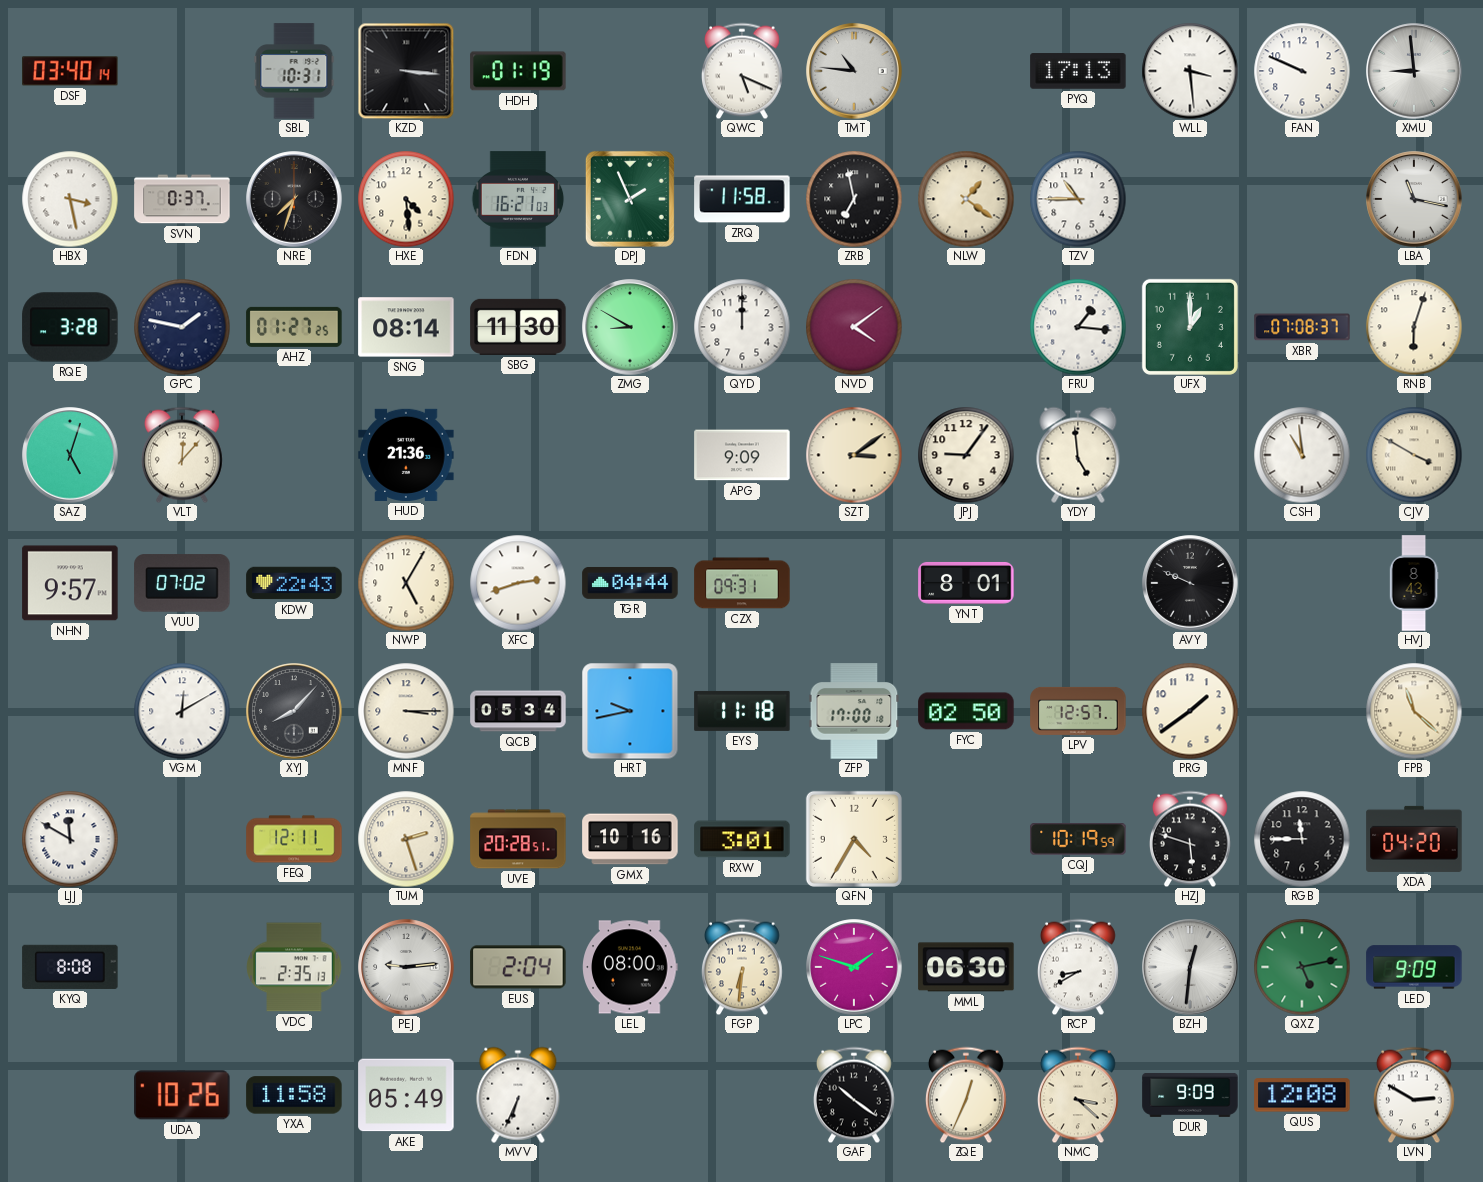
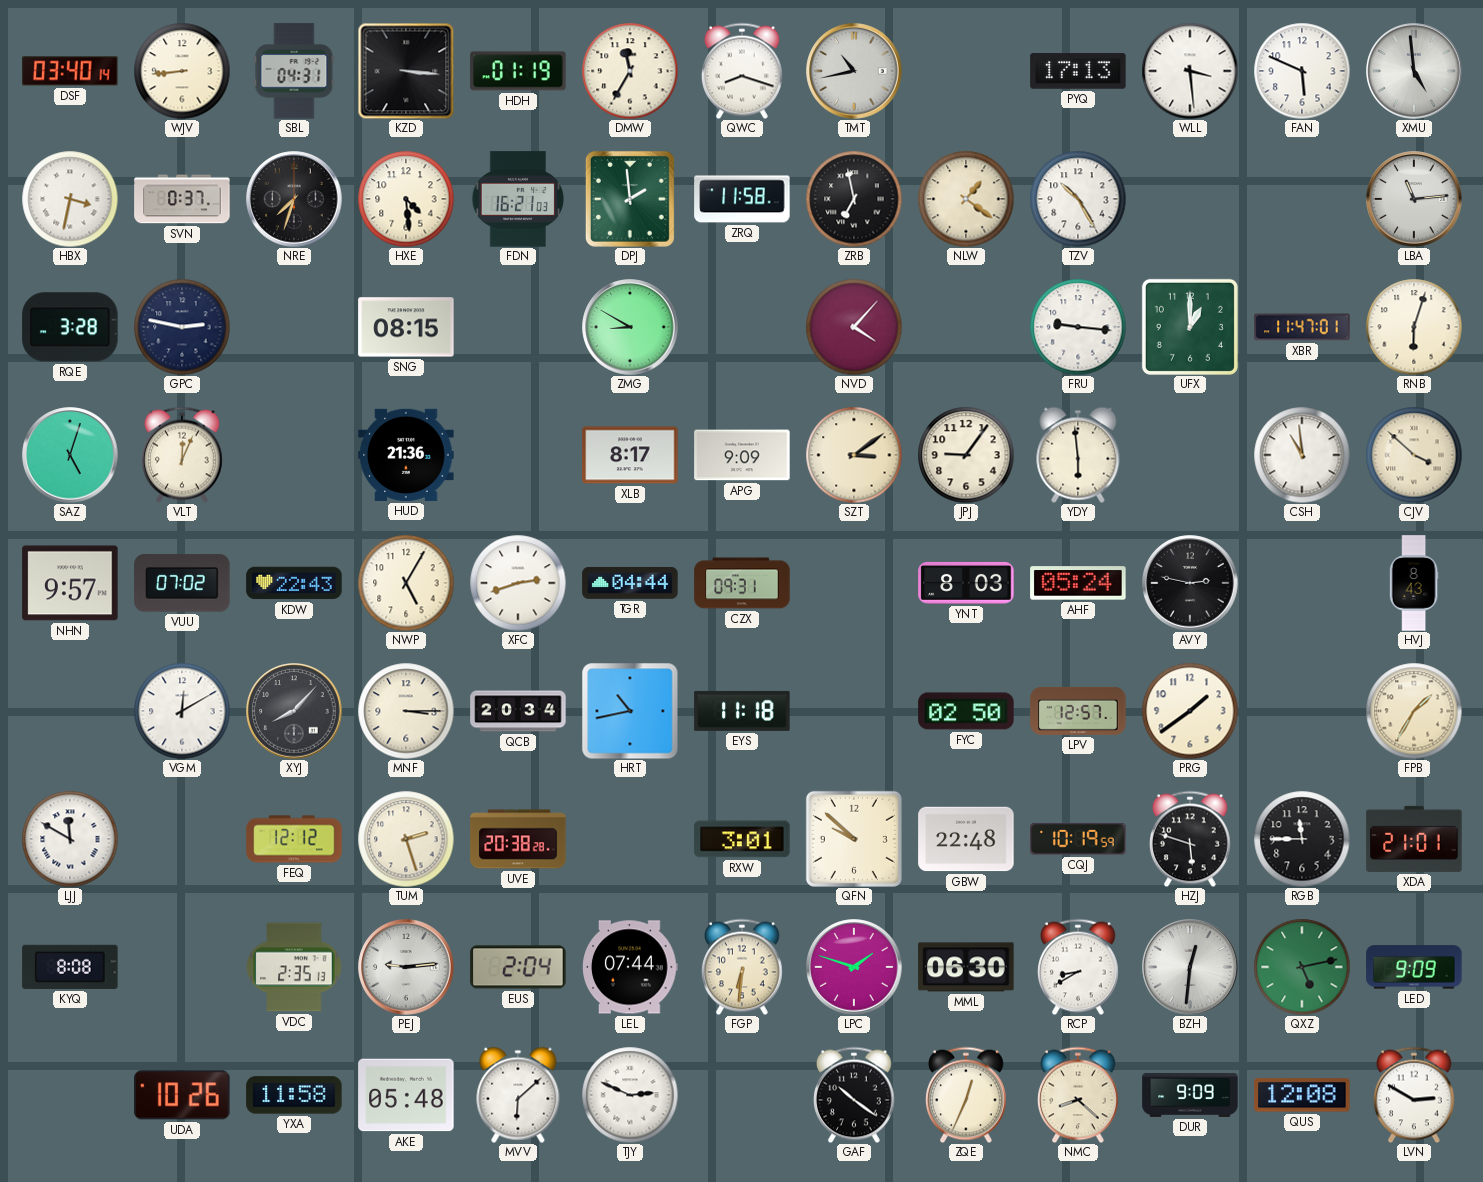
WJV: none -> 8:44 (182, 71)
SBL: 10:31 -> 04:31 (294, 71)
DMW: none -> 11:35 (630, 71)
QWC: 5:19 -> 8:18 (743, 71)
TMT: 10:46 -> 10:43 (854, 71)
FAN: 9:49 -> 5:49 (1302, 71)
XMU: 8:59 -> 4:59 (1414, 71)
HBX: 3:28 -> 3:32 (70, 199)
DPJ: 1:56 -> 1:59 (630, 199)
TZV: 10:45 -> 10:25 (1078, 199)
LBA: 11:17 -> 11:14 (1414, 199)
GPC: 1:47 -> 2:47 (182, 327)
AHZ: 01:27 -> none (294, 327)
SNG: 08:14 -> 08:15 (406, 327)
SBG: 11:30 -> none (518, 327)
QYD: 12:00 -> none (742, 327)
NVD: 4:09 -> 4:07 (854, 327)
FRU: 1:16 -> 9:16 (1078, 327)
XBR: 07:08 -> 11:47 (1302, 327)
VLT: 12:07 -> 12:04 (183, 455)
XLB: none -> 8:17 (630, 455)
YDY: 4:59 -> 5:59 (1078, 455)
CJV: 3:50 -> 3:52 (1414, 455)
YNT: 8:01 -> 8:03 (966, 583)
AHF: none -> 05:24 (1078, 583)
AVY: 9:49 -> 2:47 (1190, 583)
QCB: 05:34 -> 20:34 (518, 711)
HRT: 9:43 -> 10:43 (630, 711)
ZFP: 17:00 -> none (854, 711)
FPB: 11:22 -> 1:35 (1414, 711)
FEQ: 12:11 -> 12:12 (294, 839)
UVE: 20:28 -> 20:38 (518, 839)
GMX: 10:16 -> none (630, 839)
QFN: 4:35 -> 9:52 (854, 839)
GBW: none -> 22:48 (966, 839)
XDA: 04:20 -> 21:01 (1414, 839)
LEL: 08:00 -> 07:44 (630, 967)
AKE: 05:49 -> 05:48 (406, 1095)
MVV: 6:34 -> 6:08 (518, 1095)
TJY: none -> 2:49 (630, 1095)
NMC: 3:22 -> 8:22 (1079, 1095)
